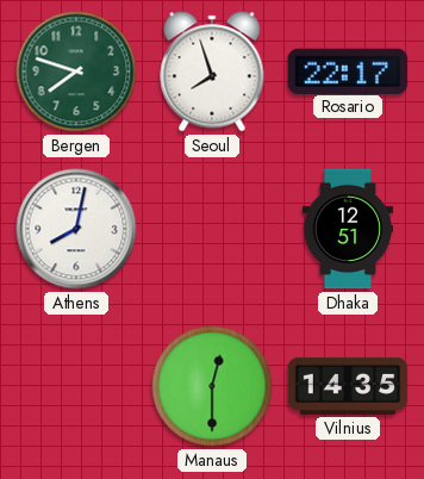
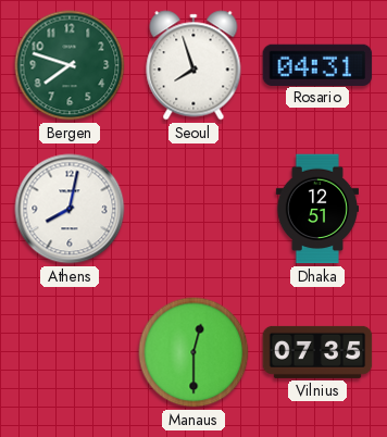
Rosario: 22:17 -> 04:31 (317, 64)
Vilnius: 14:35 -> 07:35 (317, 352)
